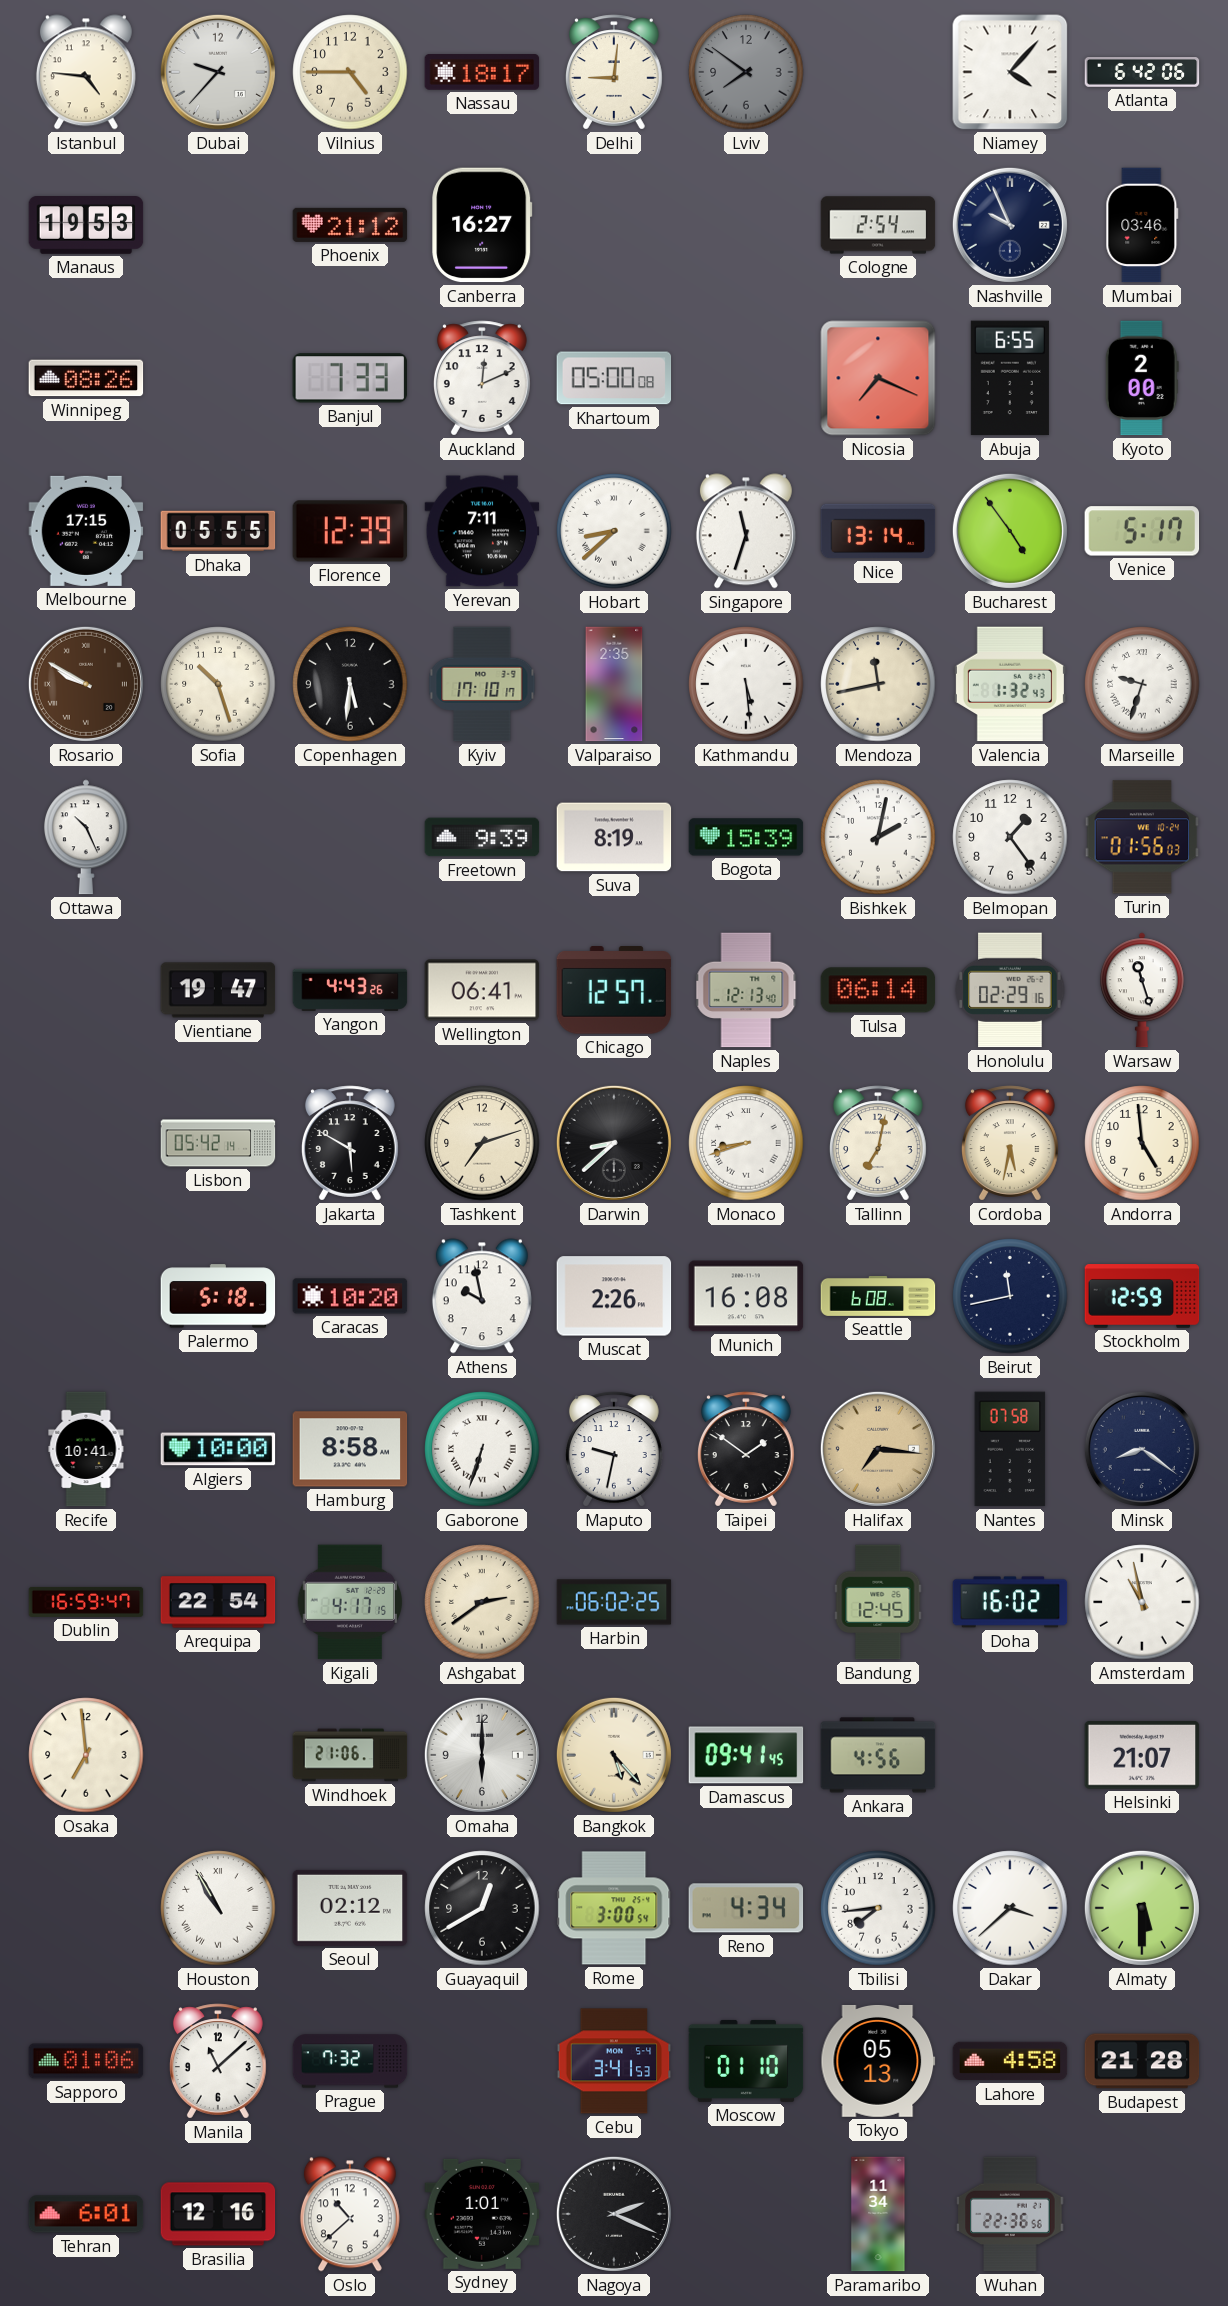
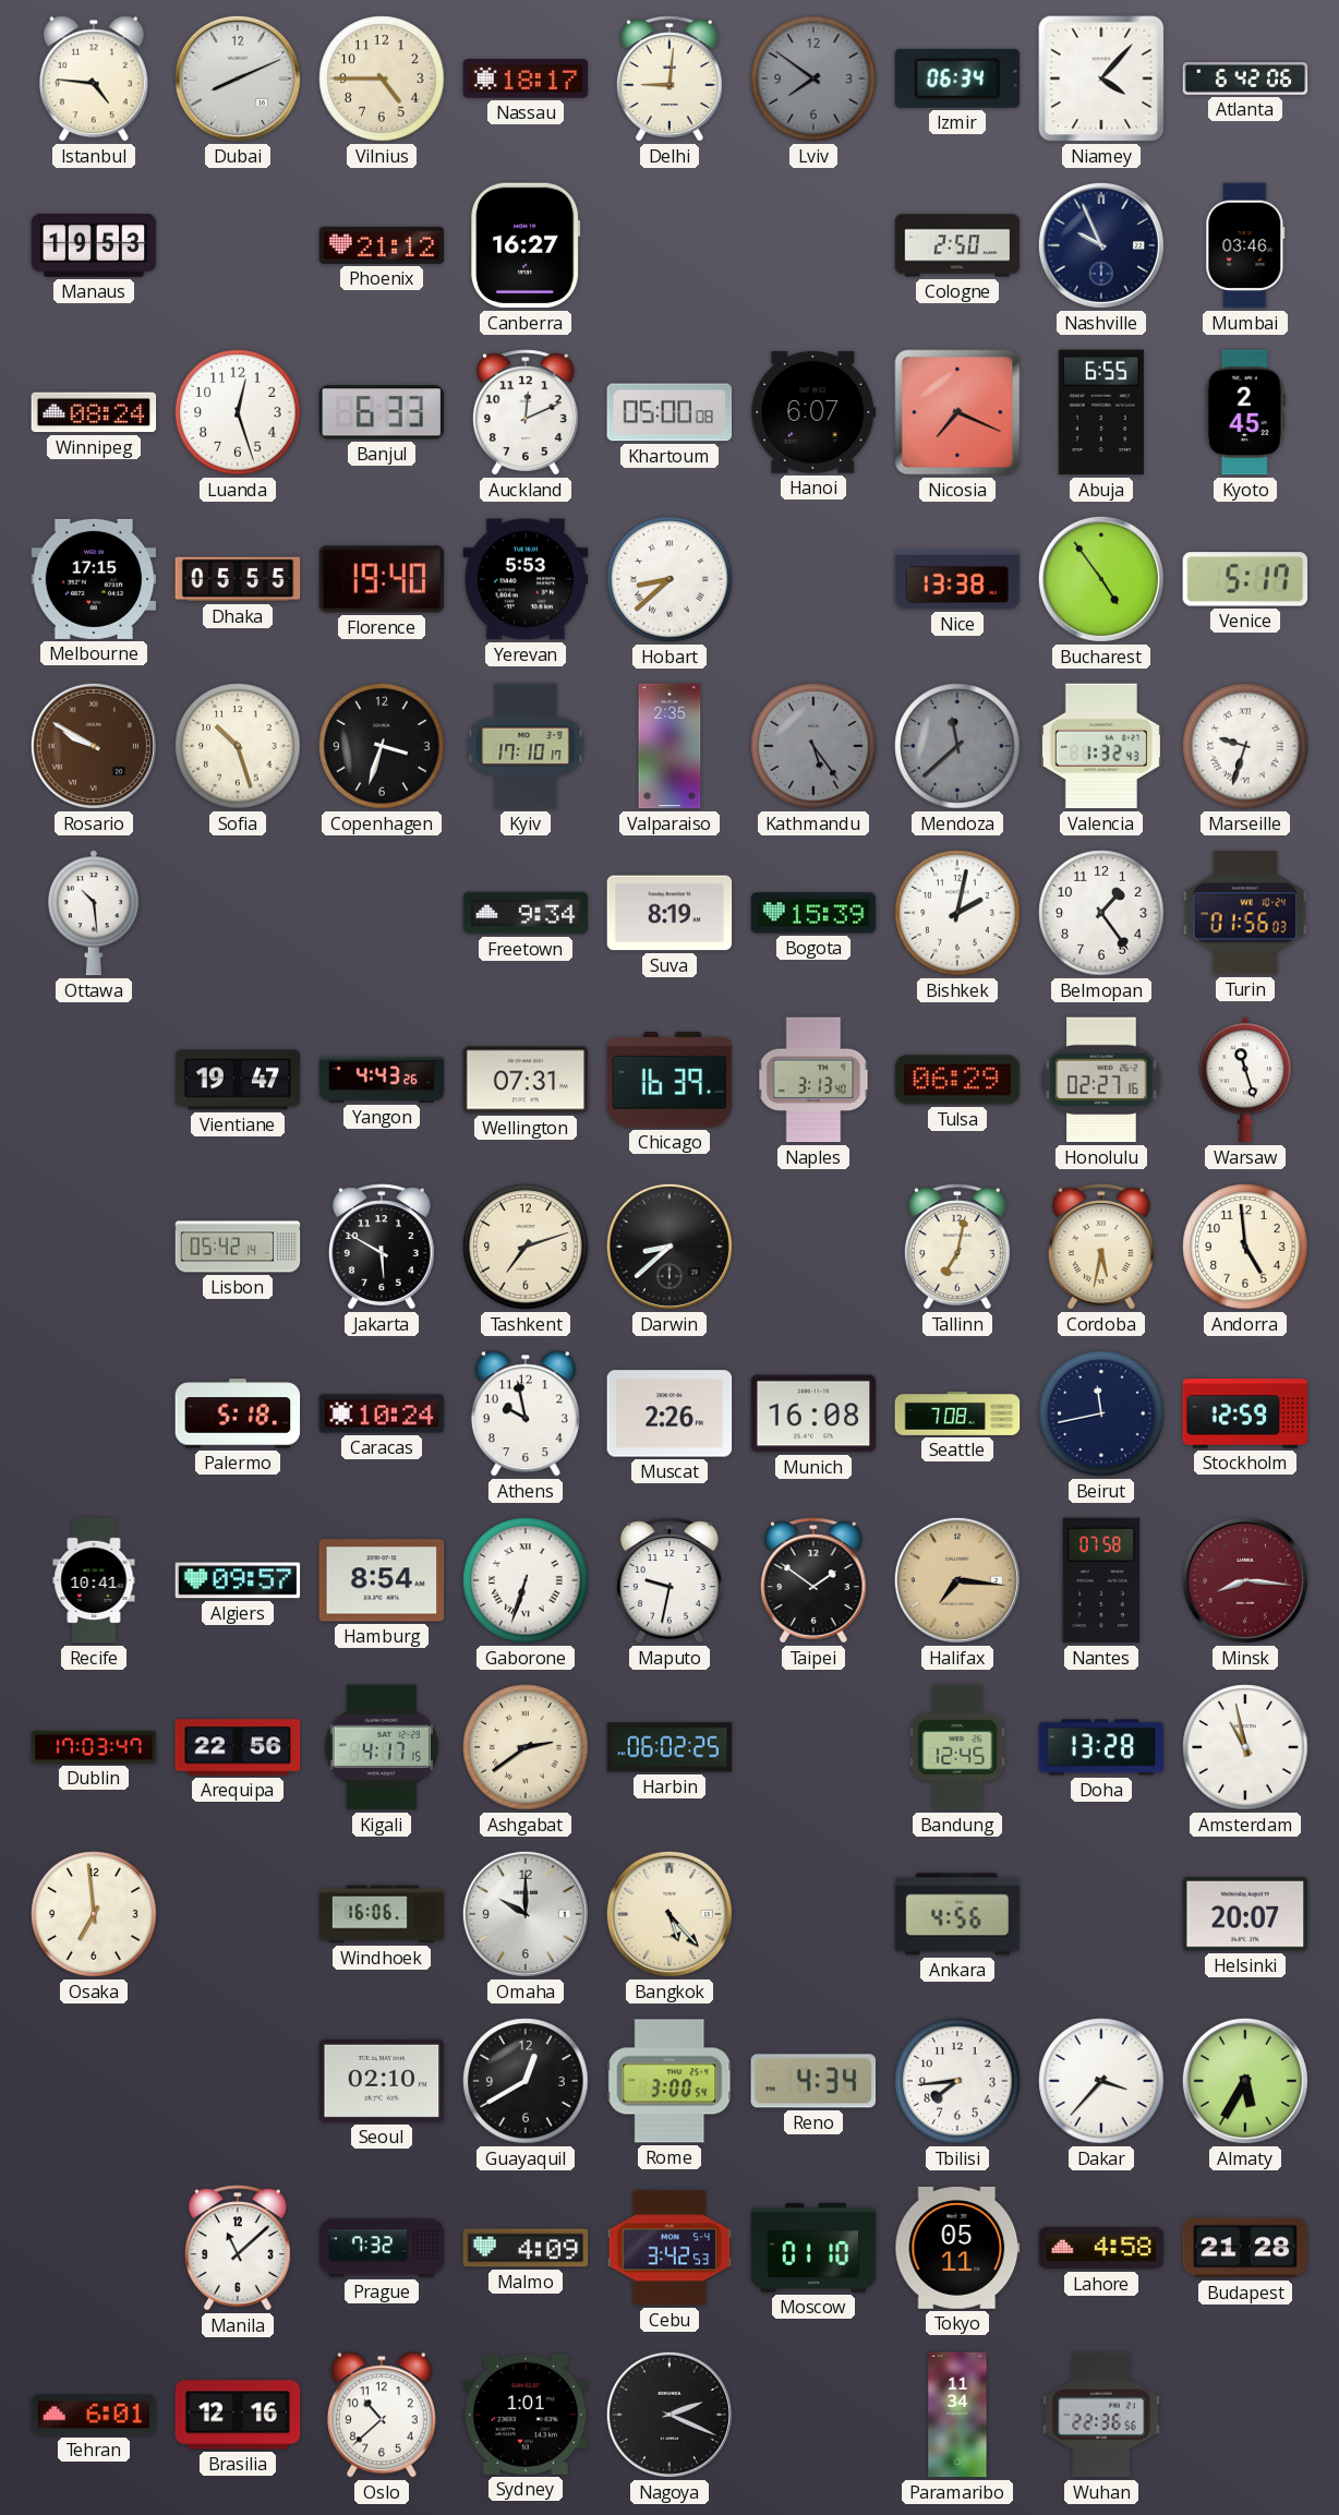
Dubai: 9:37 -> 8:11 (238, 79)
Izmir: none -> 06:34 (956, 79)
Cologne: 2:54 -> 2:50 (957, 245)
Winnipeg: 08:26 -> 08:24 (94, 412)
Luanda: none -> 12:27 (238, 412)
Banjul: 7:33 -> 6:33 (381, 412)
Hanoi: none -> 6:07 (813, 412)
Kyoto: 2:00 -> 2:45 (1245, 412)
Florence: 12:39 -> 19:40 (382, 579)
Yerevan: 7:11 -> 5:53 (526, 579)
Singapore: 11:33 -> none (746, 531)
Nice: 13:14 -> 13:38 (957, 579)
Copenhagen: 5:31 -> 3:33 (382, 746)
Kathmandu: 5:29 -> 5:24 (813, 746)
Kathmandu dial: white -> grey (813, 746)
Mendoza: 11:43 -> 11:38 (957, 746)
Mendoza dial: cream -> grey (957, 746)
Ottawa: 10:26 -> 10:29 (94, 913)
Freetown: 9:39 -> 9:34 (526, 913)
Wellington: 06:41 -> 07:31 (526, 1080)
Chicago: 12:57 -> 16:39 (669, 1080)
Naples: 12:13 -> 3:13 (813, 1080)
Tulsa: 06:14 -> 06:29 (957, 1080)
Honolulu: 02:29 -> 02:27 (1101, 1080)
Monaco: 8:42 -> none (746, 1143)
Caracas: 10:20 -> 10:24 (382, 1413)
Seattle: 6:08 -> 7:08 (957, 1413)
Algiers: 10:00 -> 09:57 (238, 1580)
Hamburg: 8:58 -> 8:54 (382, 1580)
Minsk: 8:21 -> 8:16 (1245, 1580)
Minsk dial: navy -> burgundy (1245, 1580)
Dublin: 16:59 -> 17:03 (94, 1747)
Arequipa: 22:54 -> 22:56 (238, 1747)
Doha: 16:02 -> 13:28 (1101, 1747)
Windhoek: 21:06 -> 16:06 (382, 1914)
Omaha: 6:00 -> 10:00 (526, 1914)
Damascus: 09:41 -> none (746, 1755)
Helsinki: 21:07 -> 20:07 (1245, 1914)
Houston: 10:55 -> none (218, 1908)
Seoul: 02:12 -> 02:10 (382, 2081)
Dakar: 3:38 -> 3:37 (1101, 2081)
Almaty: 5:30 -> 5:35 (1245, 2081)
Sapporo: 01:06 -> none (86, 2061)
Malmo: none -> 4:09 (526, 2248)
Cebu: 3:41 -> 3:42 (669, 2248)
Tokyo: 05:13 -> 05:11 (957, 2248)
